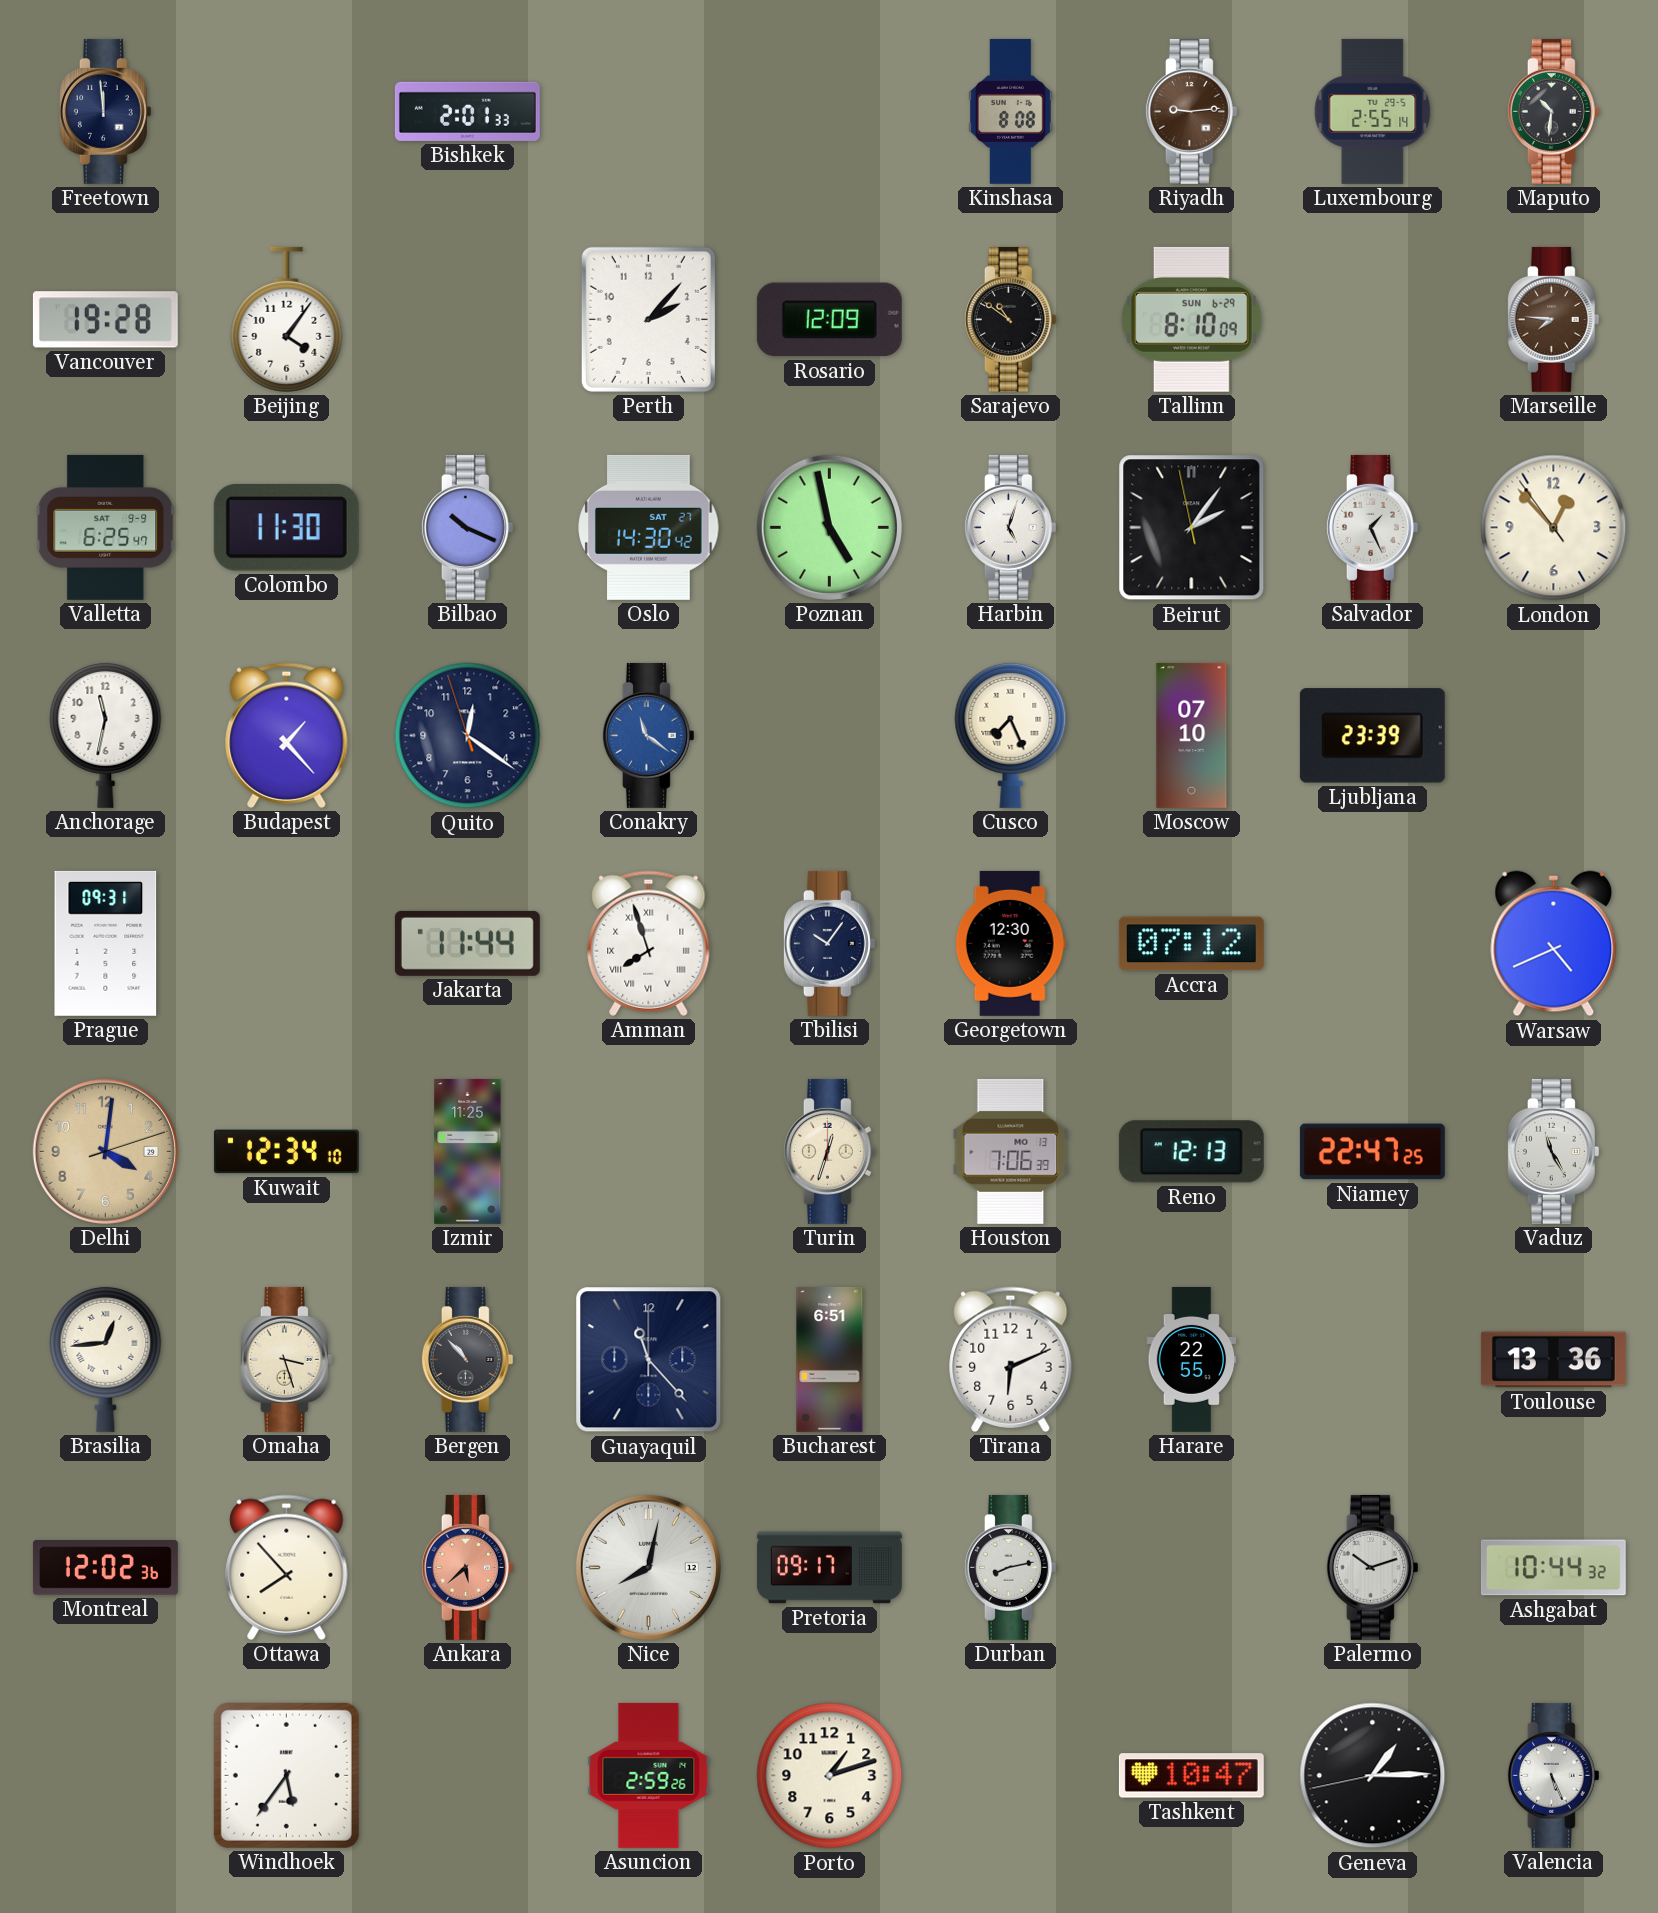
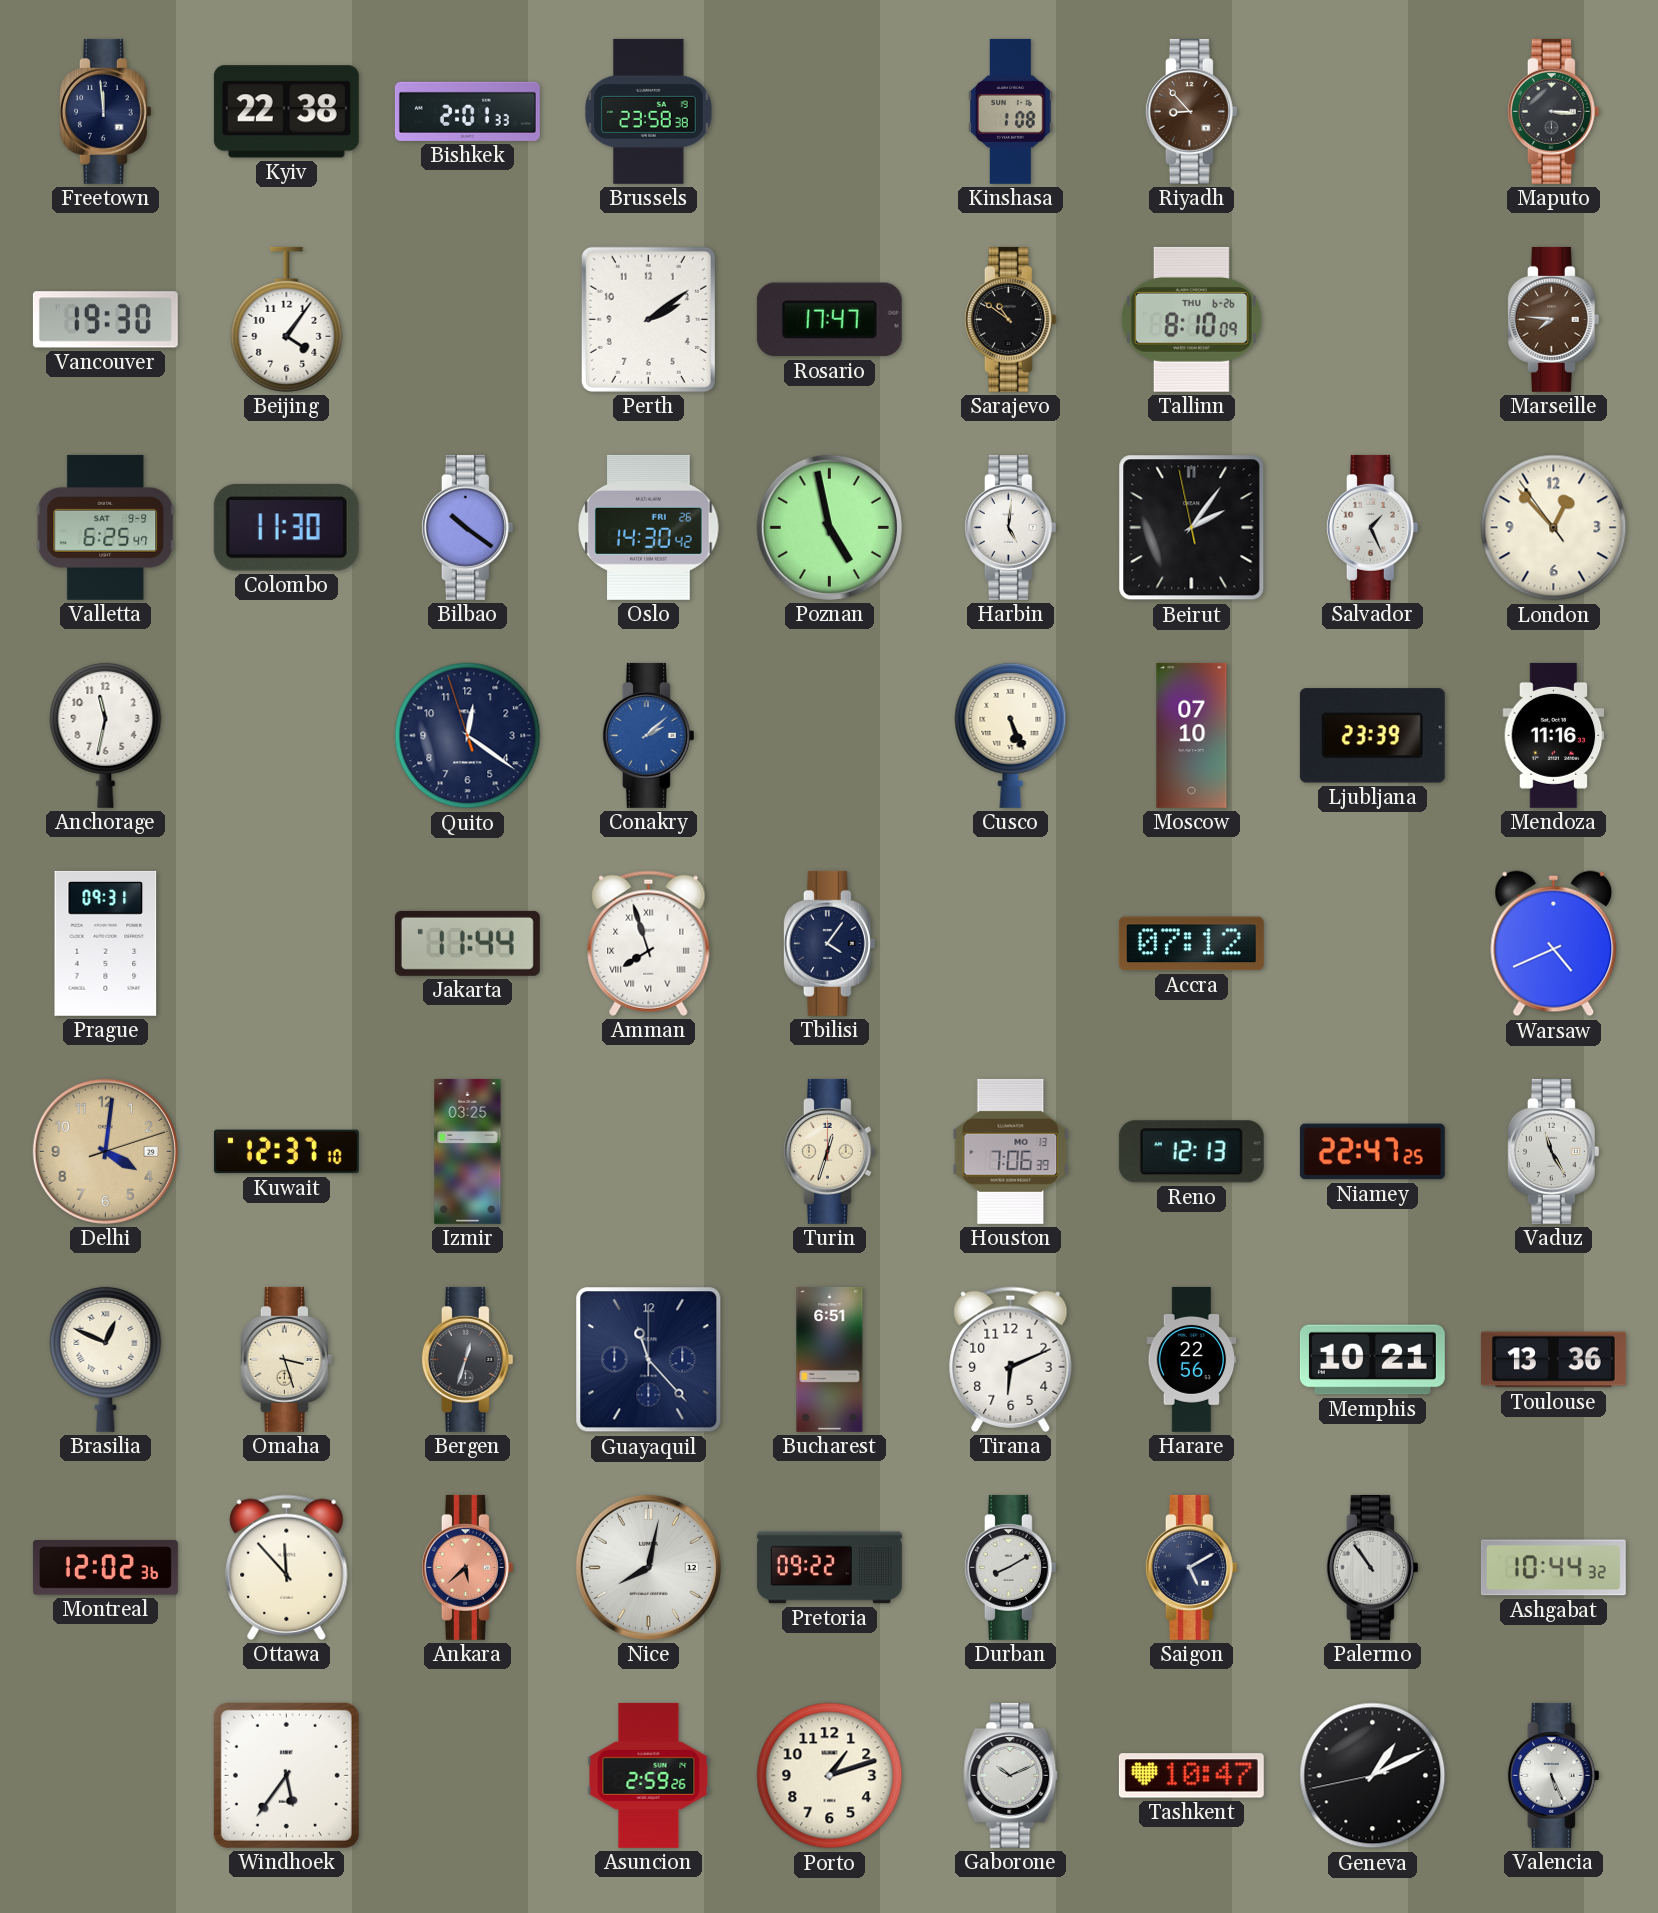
Kyiv: none -> 22:38 (286, 112)
Brussels: none -> 23:58 (649, 111)
Kinshasa: 8:08 -> 1:08 (1011, 111)
Riyadh: 9:14 -> 8:53 (1191, 111)
Luxembourg: 2:55 -> none (1373, 111)
Maputo: 10:31 -> 3:16 (1553, 111)
Vancouver: 19:28 -> 19:30 (105, 320)
Perth: 2:07 -> 2:09 (648, 319)
Rosario: 12:09 -> 17:47 (829, 320)
Tallinn date: SUN 6-29 -> THU 6-26 (1191, 319)
Bilbao: 10:19 -> 10:21 (467, 527)
Oslo date: SAT 27 -> FRI 26 (649, 527)
Harbin: 5:03 -> 5:01 (1010, 527)
Budapest: 1:23 -> none (287, 735)
Conakry: 11:21 -> 2:08 (648, 735)
Cusco: 7:26 -> 5:26 (1011, 735)
Mendoza: none -> 11:16 (1554, 735)
Tbilisi: 10:06 -> 4:06 (829, 943)
Georgetown: 12:30 -> none (1010, 943)
Kuwait: 12:34 -> 12:37 (286, 1152)
Izmir: 11:25 -> 03:25 (468, 1151)
Brasilia: 12:44 -> 12:49 (106, 1359)
Bergen: 10:53 -> 12:33 (467, 1359)
Harare: 22:55 -> 22:56 (1192, 1359)
Memphis: none -> 10:21 (1372, 1360)
Ottawa: 7:53 -> 11:53 (287, 1567)
Pretoria: 09:17 -> 09:22 (829, 1568)
Durban: 8:13 -> 8:10 (1010, 1567)
Saigon: none -> 5:10 (1191, 1567)
Palermo: 10:12 -> 10:54 (1372, 1567)
Gaborone: none -> 10:11 (1011, 1775)
Geneva: 1:14 -> 1:10 (1373, 1776)
